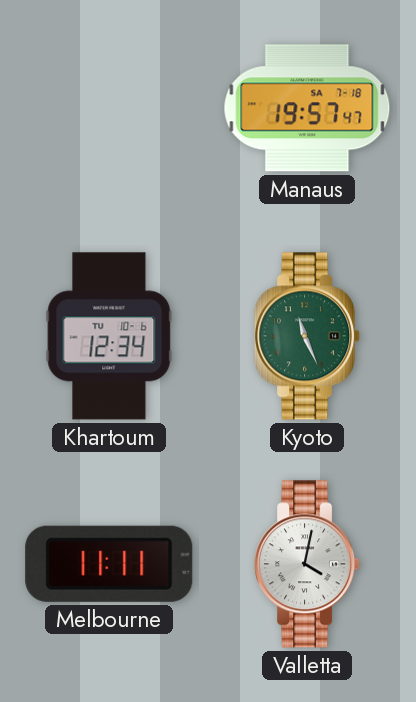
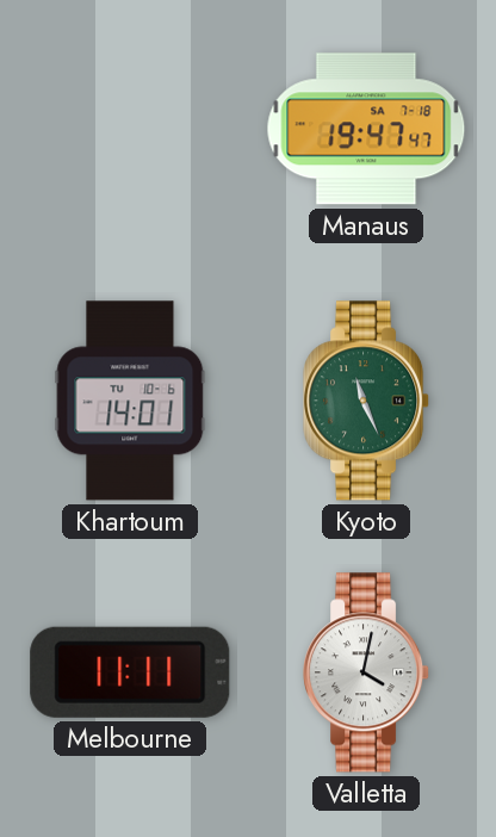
Manaus: 19:57 -> 19:47 (366, 129)
Khartoum: 12:34 -> 14:01 (130, 401)
